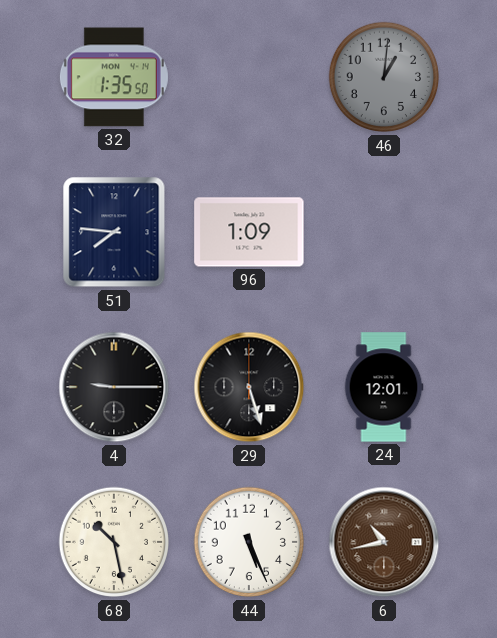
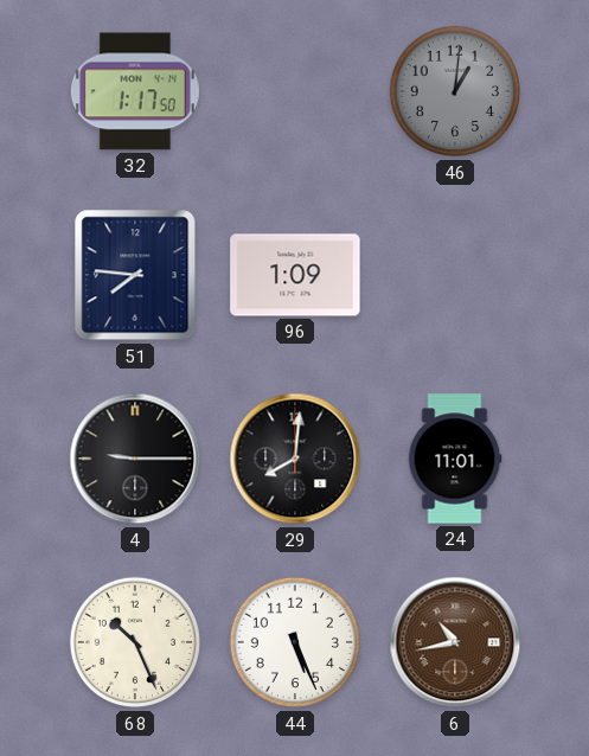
32: 1:35 -> 1:17 (135, 91)
29: 5:27 -> 8:01 (295, 459)
24: 12:01 -> 11:01 (455, 459)
68: 10:28 -> 10:26 (135, 642)
